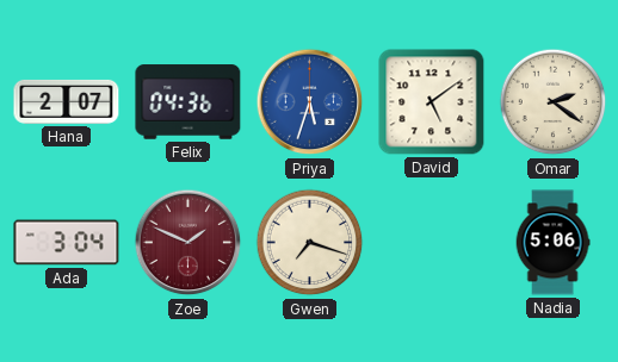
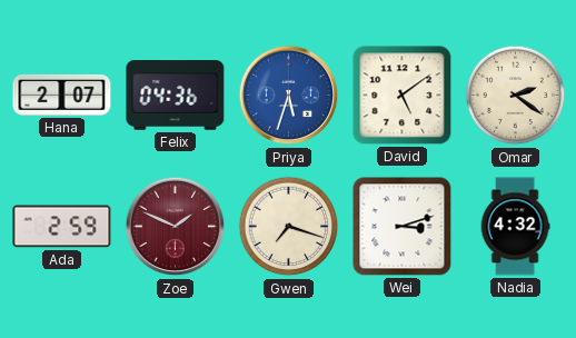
Ada: 3:04 -> 2:59 (62, 227)
Wei: none -> 3:12 (403, 227)
Nadia: 5:06 -> 4:32 (515, 227)
